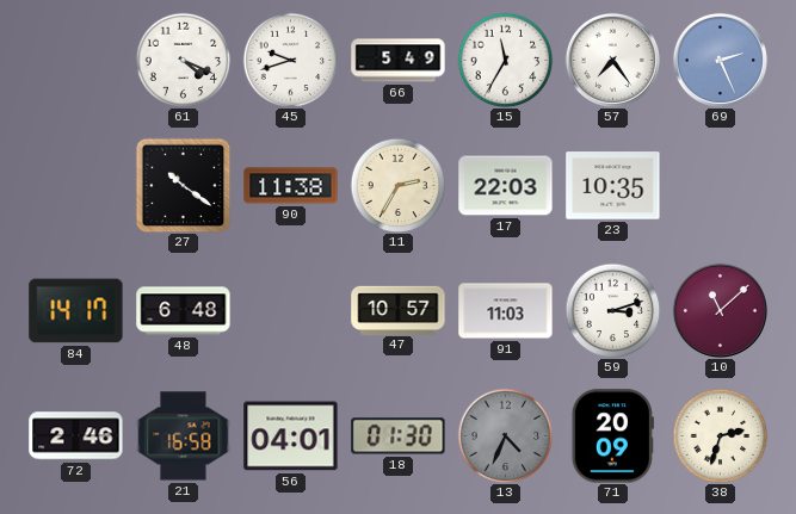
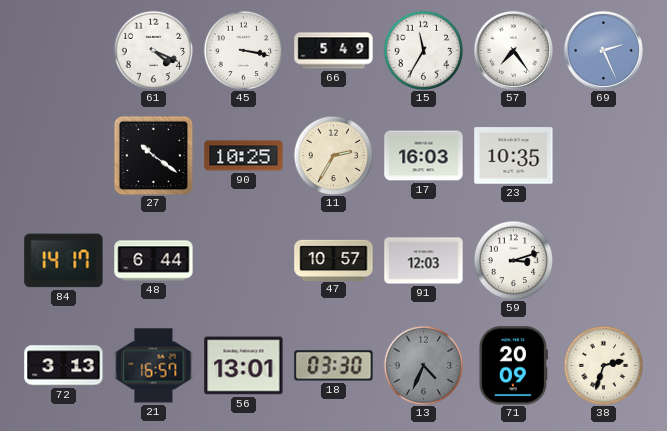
45: 9:42 -> 3:17 (243, 50)
90: 11:38 -> 10:25 (244, 156)
17: 22:03 -> 16:03 (424, 156)
48: 6:48 -> 6:44 (154, 261)
91: 11:03 -> 12:03 (424, 261)
10: 11:08 -> none (720, 310)
72: 2:46 -> 3:13 (64, 366)
21: 16:58 -> 16:57 (154, 366)
56: 04:01 -> 13:01 (244, 366)
18: 01:30 -> 03:30 (334, 366)
